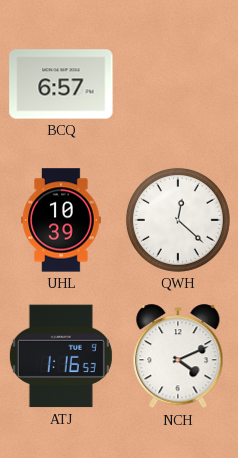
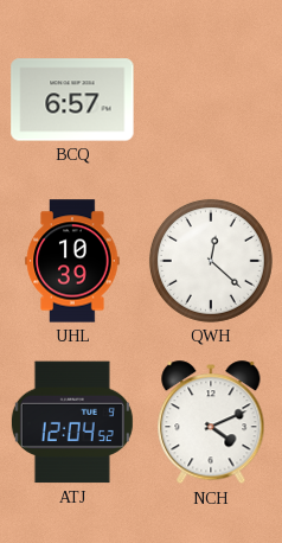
ATJ: 1:16 -> 12:04 (72, 422)
